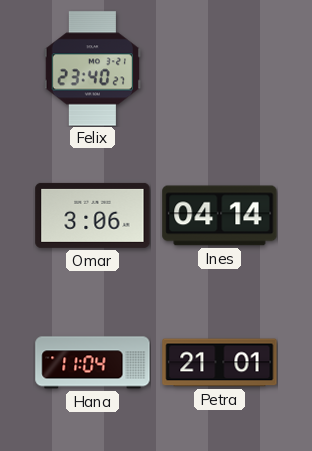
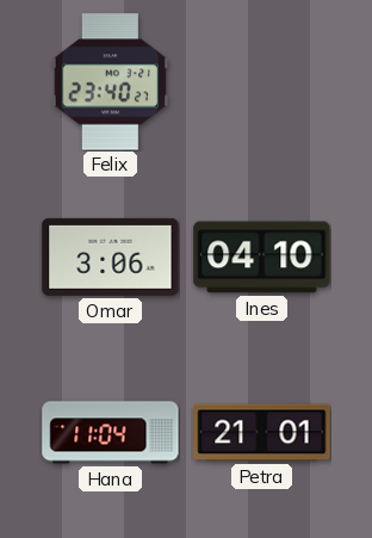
Ines: 04:14 -> 04:10 (262, 258)
